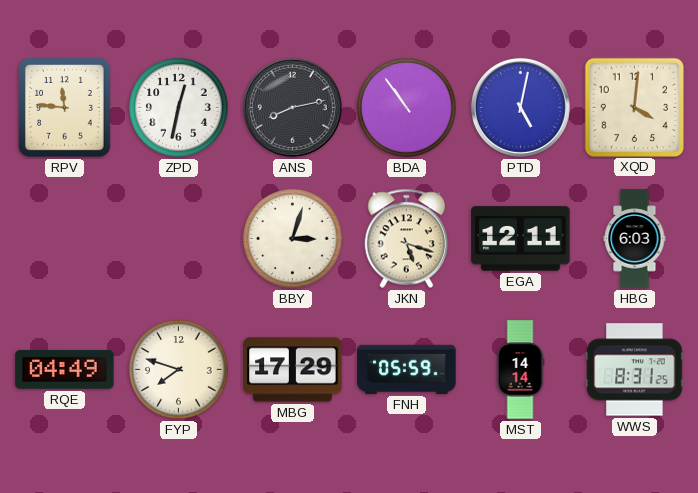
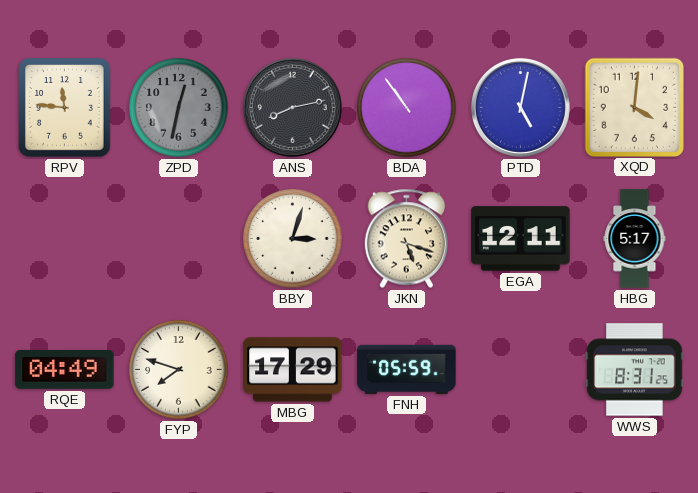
ZPD dial: white -> grey (179, 108)
HBG: 6:03 -> 5:17 (635, 239)
MST: 14:14 -> none (520, 370)
